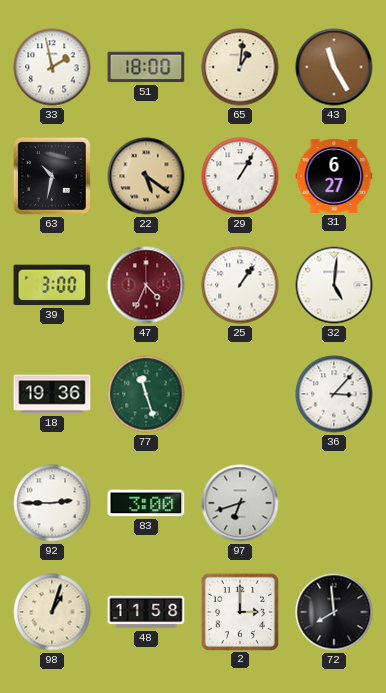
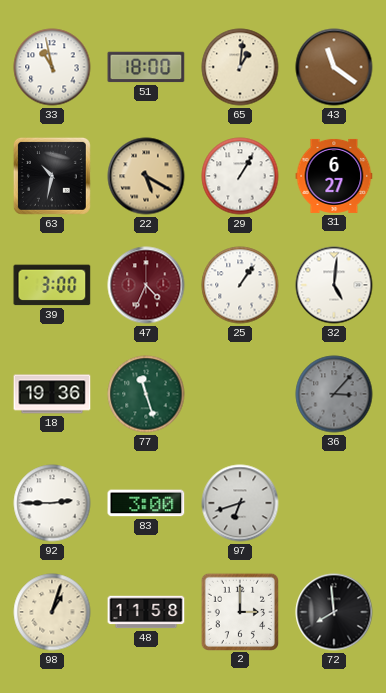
33: 1:58 -> 10:58 (52, 67)
43: 11:25 -> 11:21 (334, 67)
22: 5:21 -> 5:20 (146, 176)
36 dial: white -> grey (334, 394)
